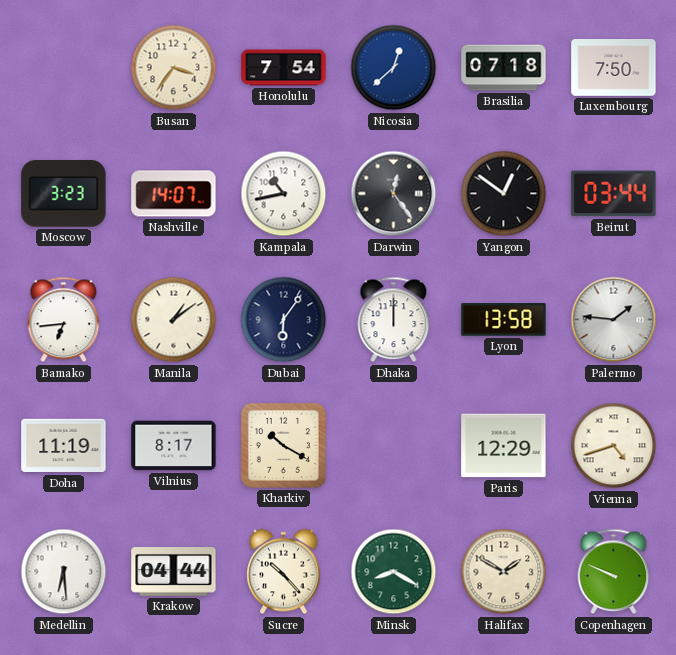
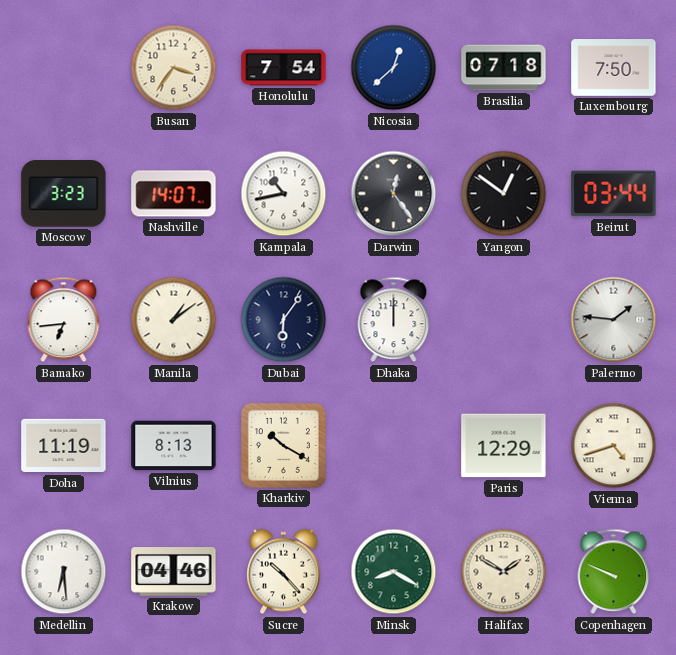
Lyon: 13:58 -> none (504, 320)
Vilnius: 8:17 -> 8:13 (174, 446)
Krakow: 04:44 -> 04:46 (174, 572)
